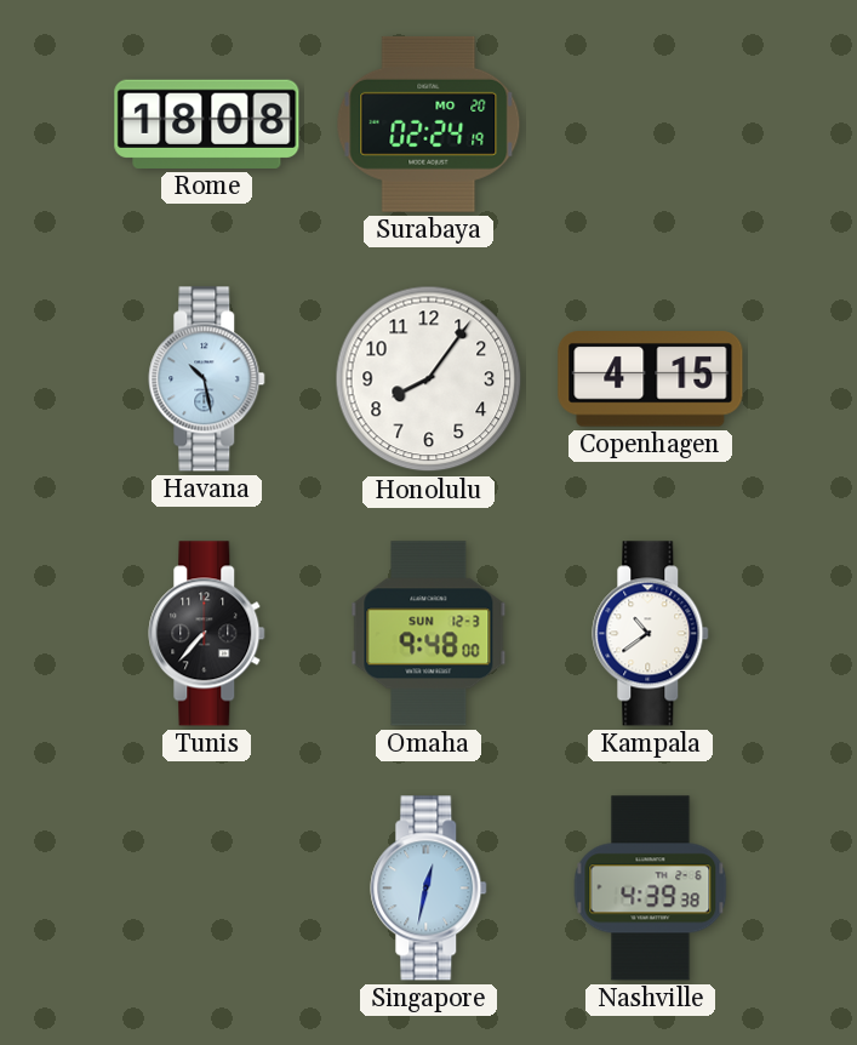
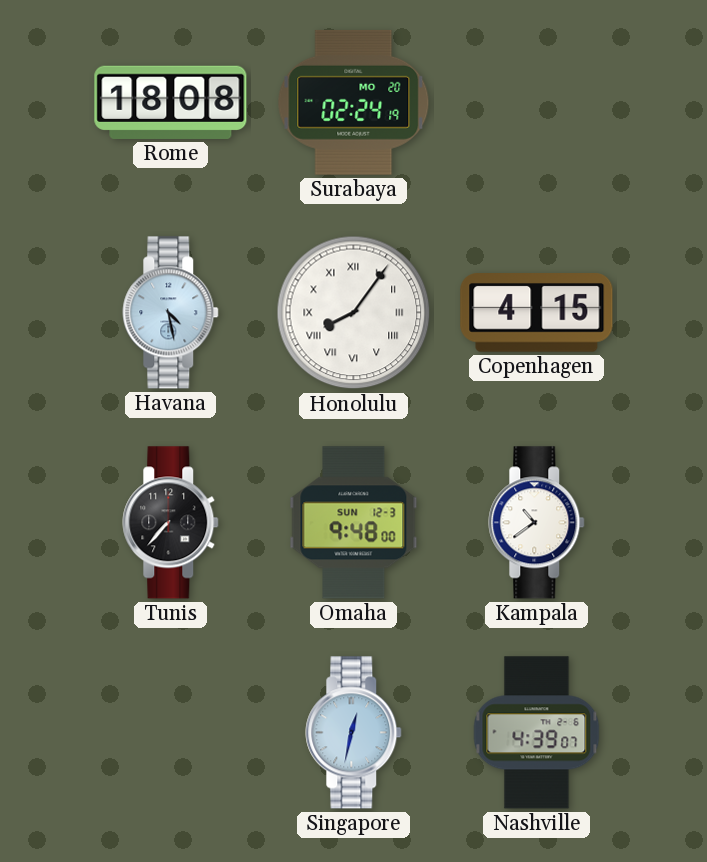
Havana: 10:28 -> 4:28 (171, 313)
Honolulu numerals: Arabic -> Roman (354, 313)
Nashville: 4:39:38 -> 4:39:07 (537, 733)
